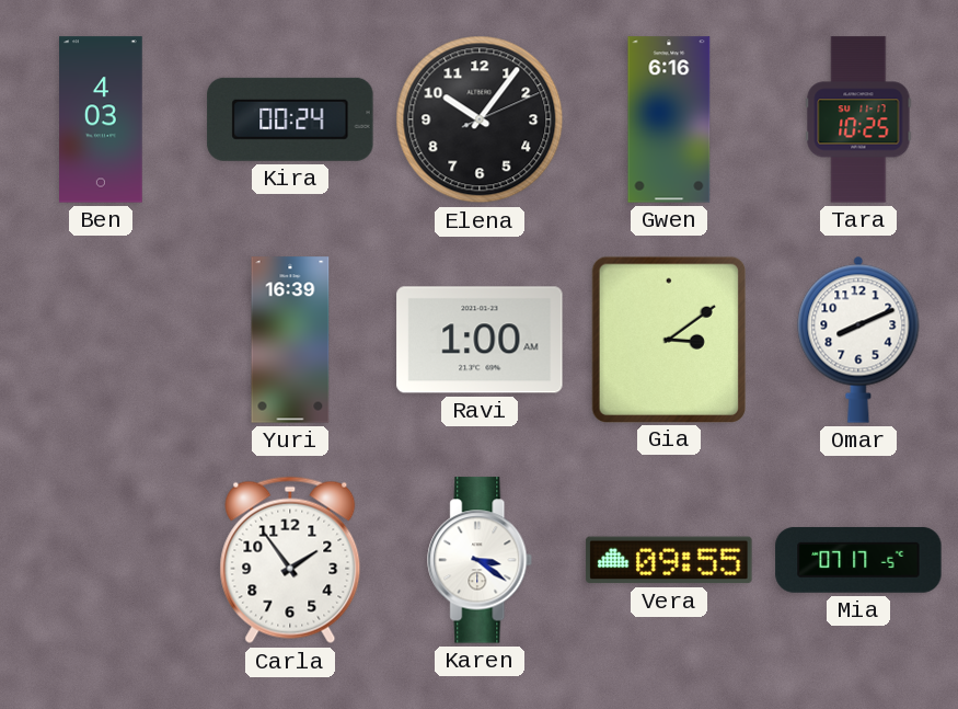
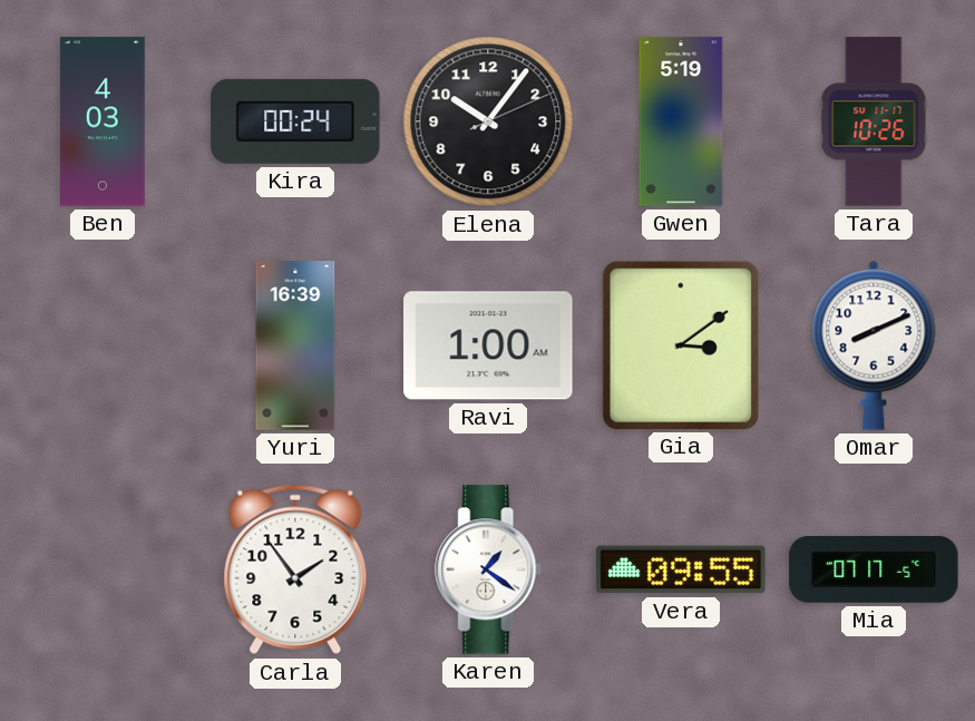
Gwen: 6:16 -> 5:19 (681, 121)
Tara: 10:25 -> 10:26 (874, 121)
Karen: 3:21 -> 1:21 (489, 569)
